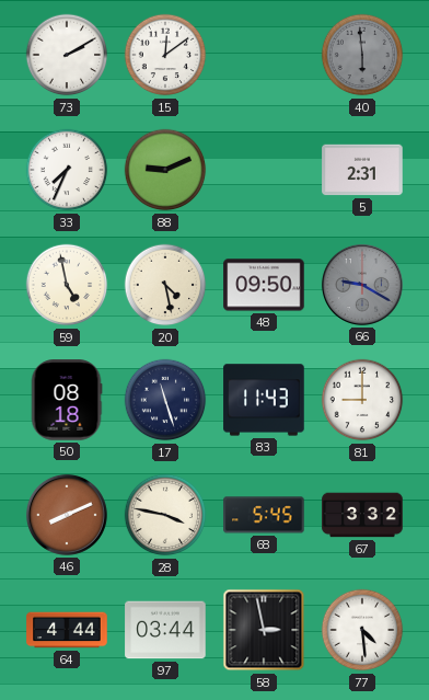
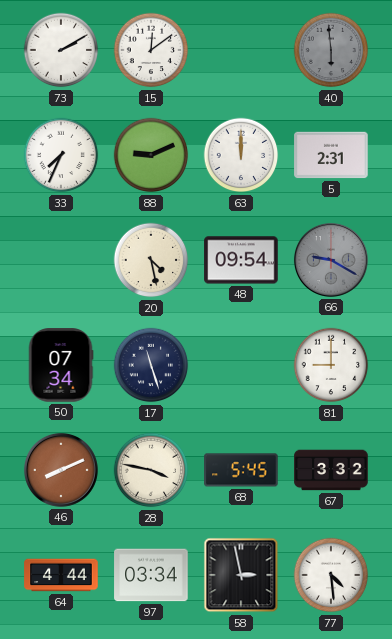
63: none -> 12:00 (241, 155)
59: 4:58 -> none (67, 285)
48: 09:50 -> 09:54 (241, 260)
50: 08:18 -> 07:34 (61, 365)
83: 11:43 -> none (264, 400)
97: 03:44 -> 03:34 (151, 575)
